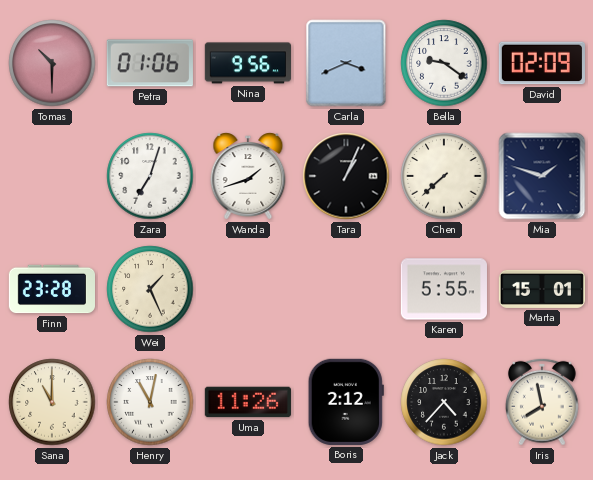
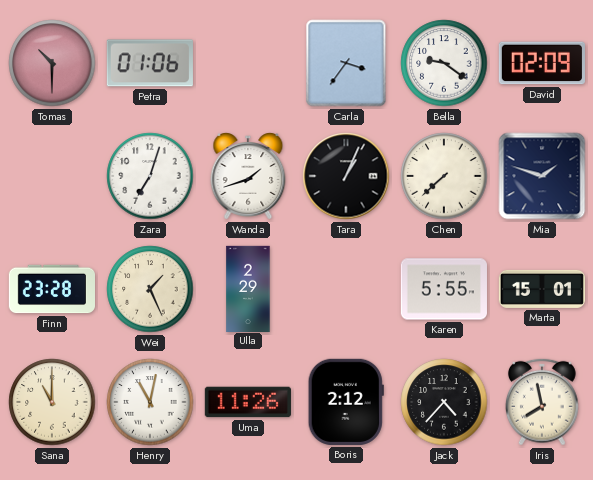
Nina: 9:56 -> none (247, 63)
Carla: 3:41 -> 3:36 (346, 63)
Ulla: none -> 2:29 (248, 288)
